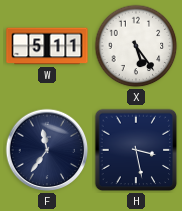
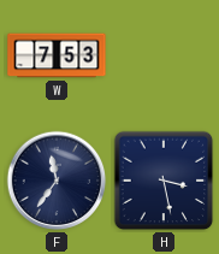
W: 5:11 -> 7:53 (57, 55)
X: 5:24 -> none (136, 46)
